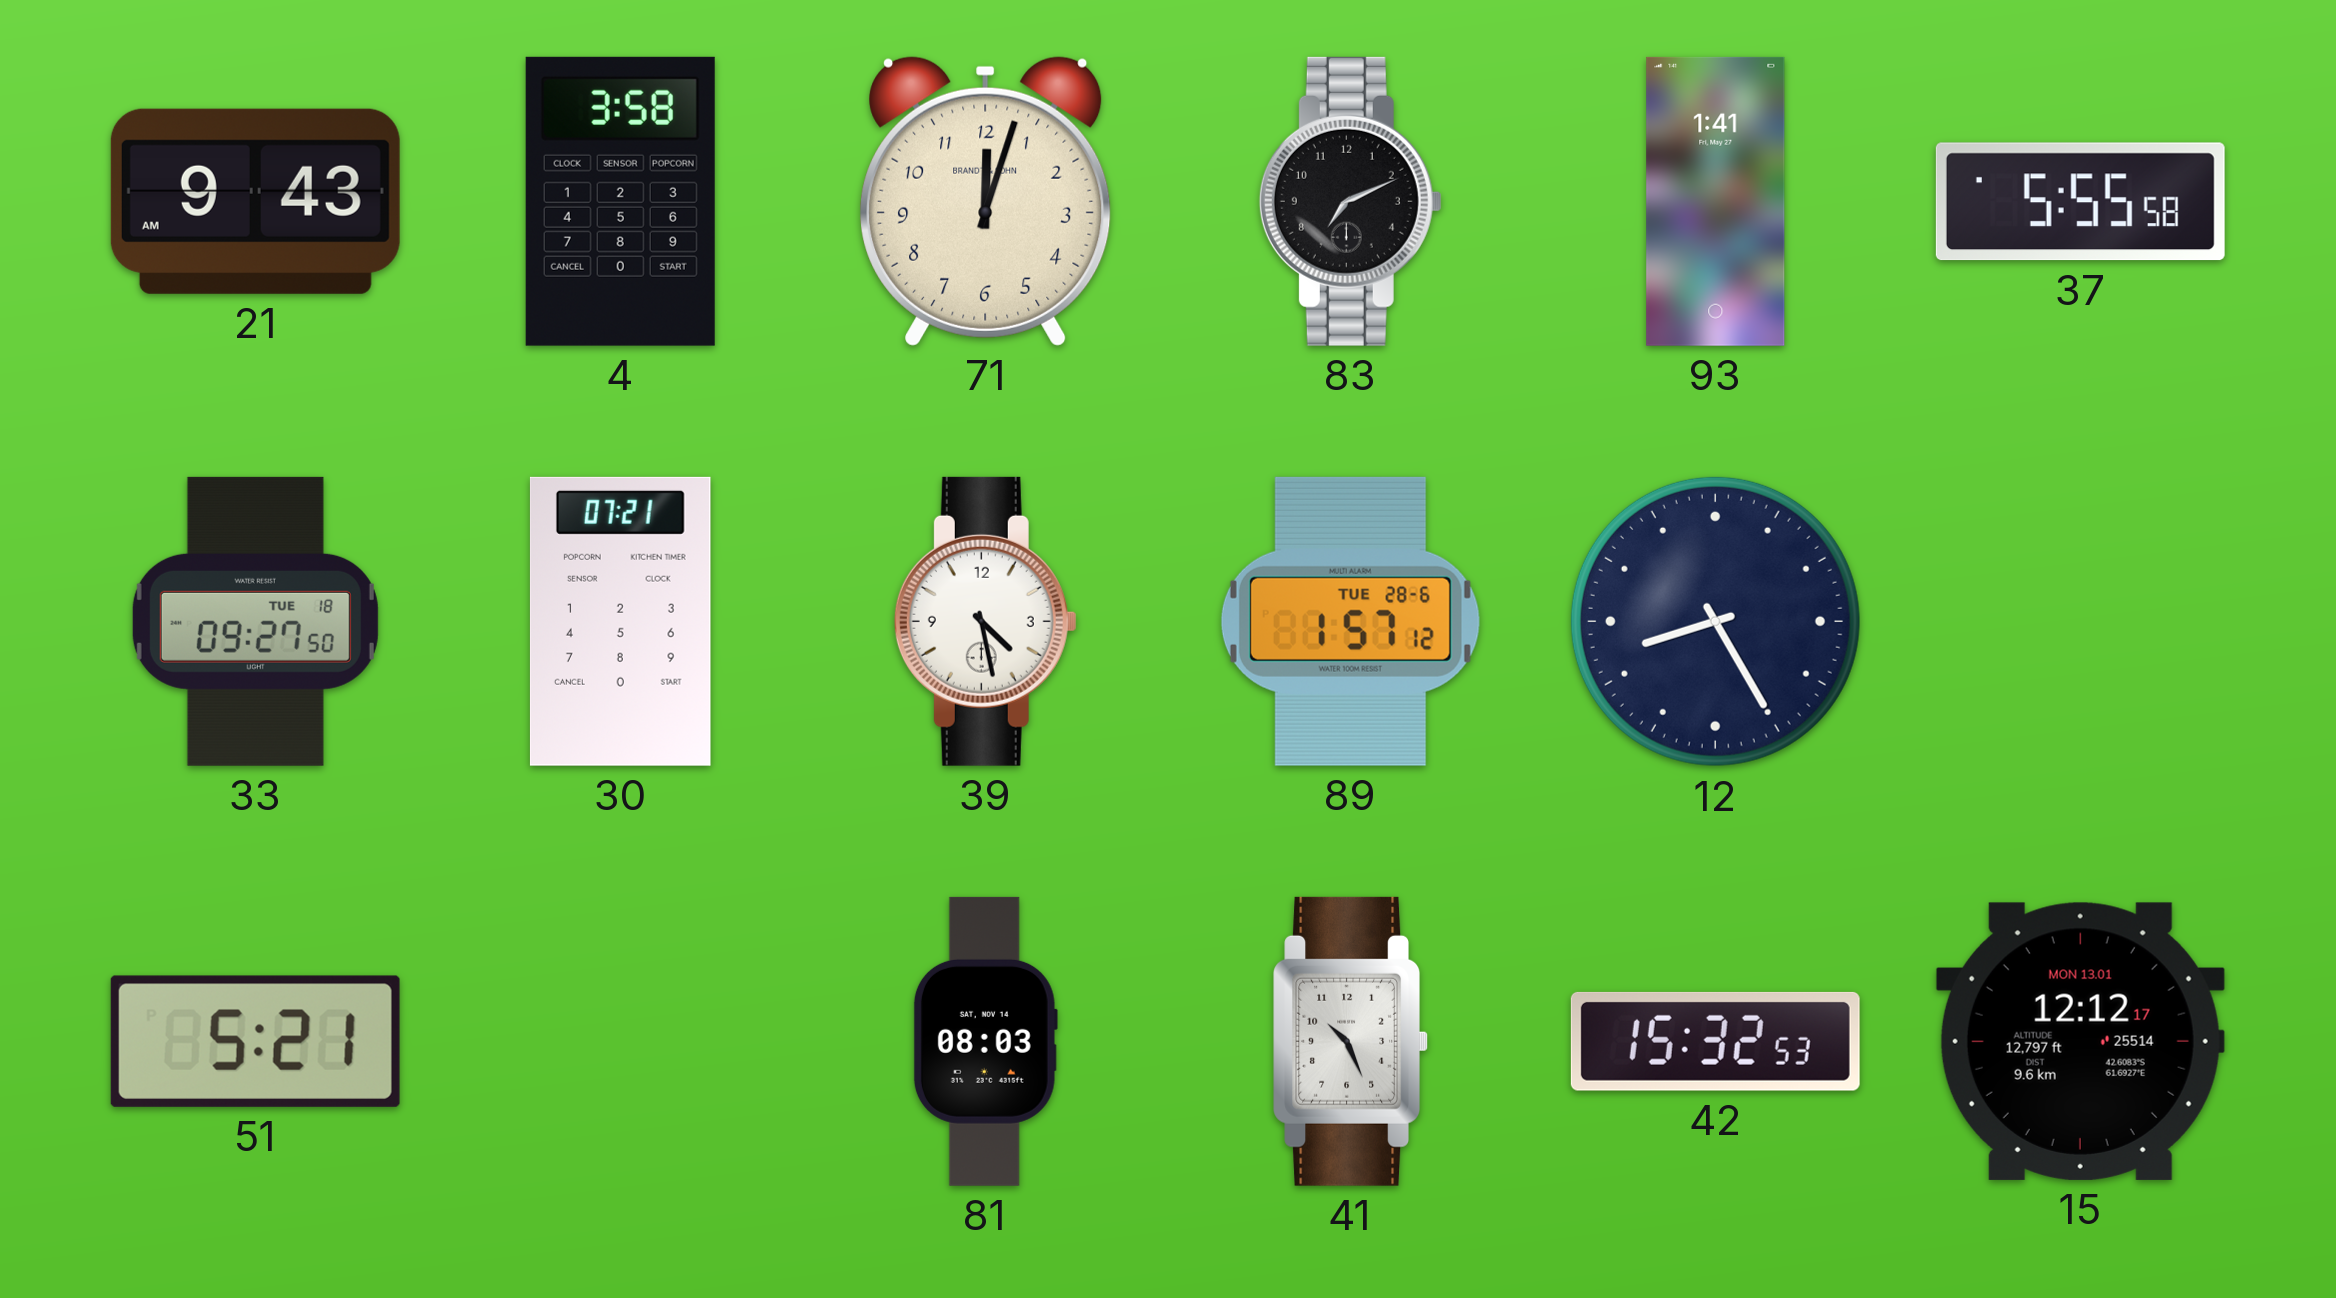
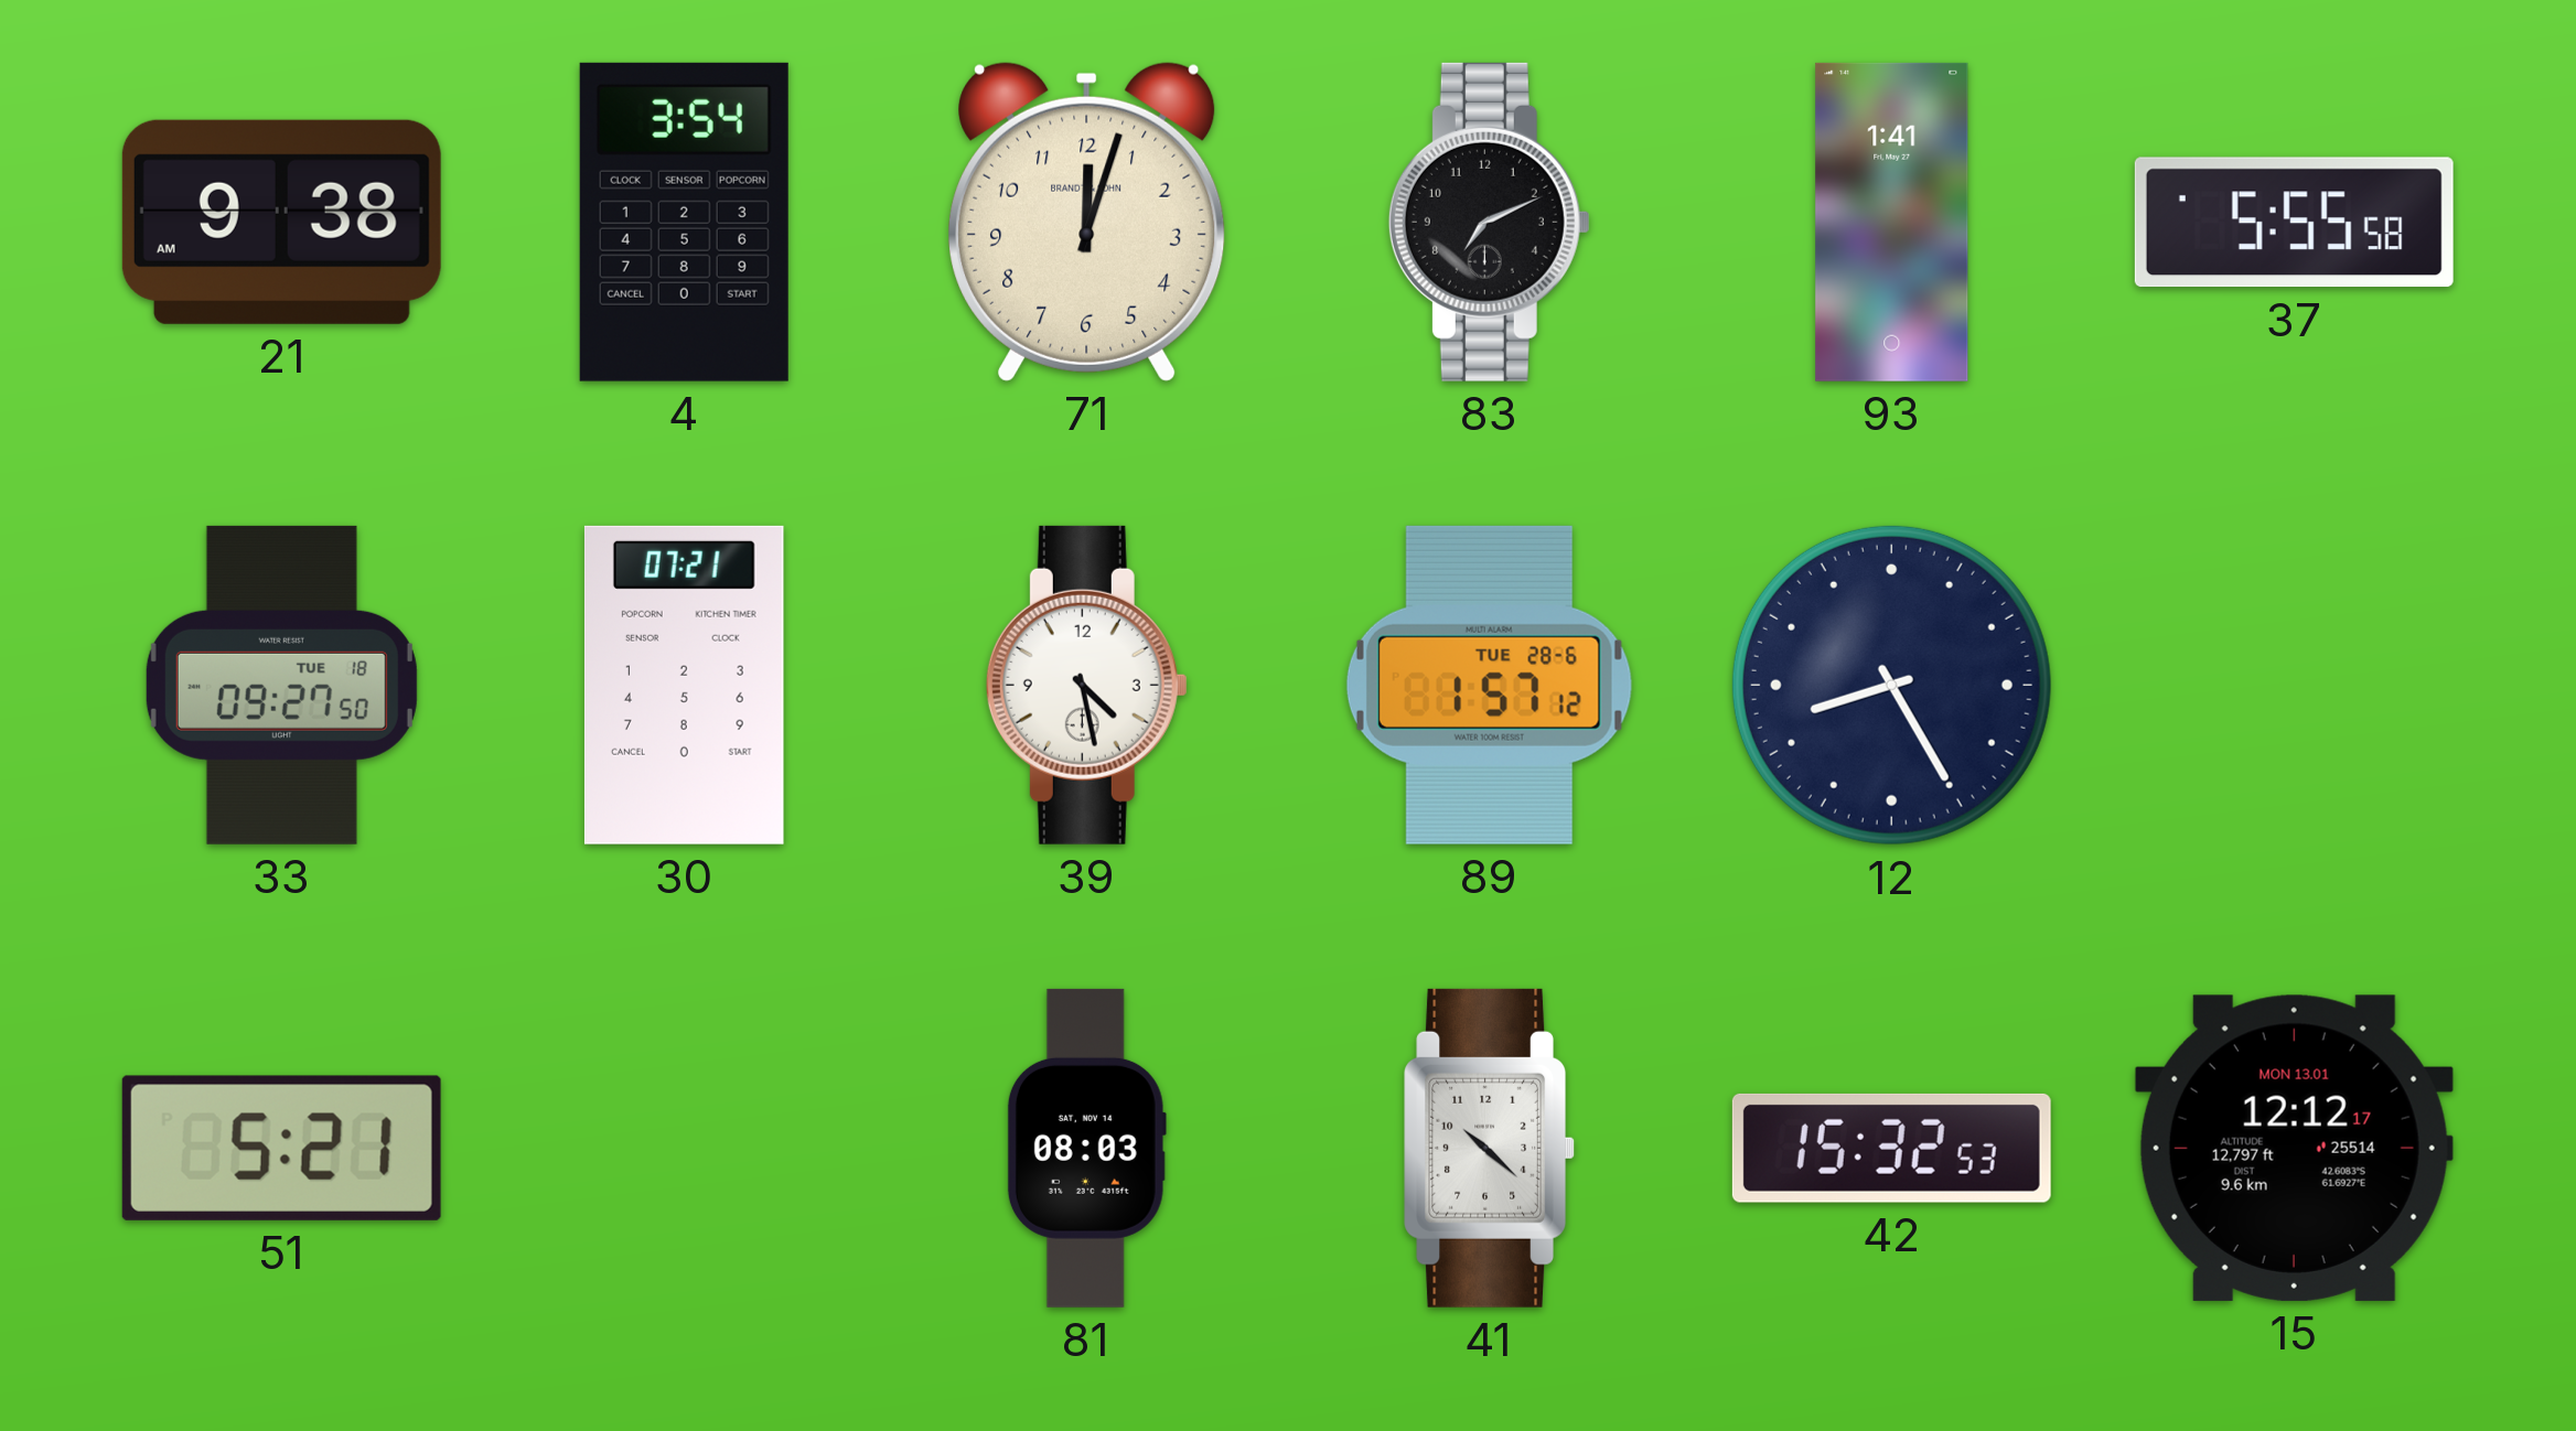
21: 9:43 -> 9:38 (281, 222)
4: 3:58 -> 3:54 (684, 222)
41: 10:26 -> 10:22 (1489, 1148)
